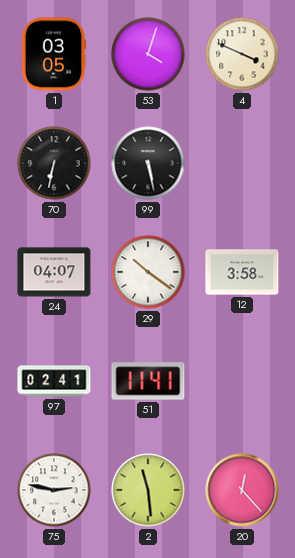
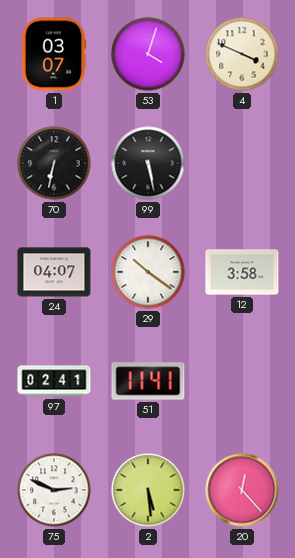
1: 03:05 -> 03:07 (54, 54)
75: 2:47 -> 2:49 (54, 490)
2: 11:29 -> 5:29 (148, 490)
